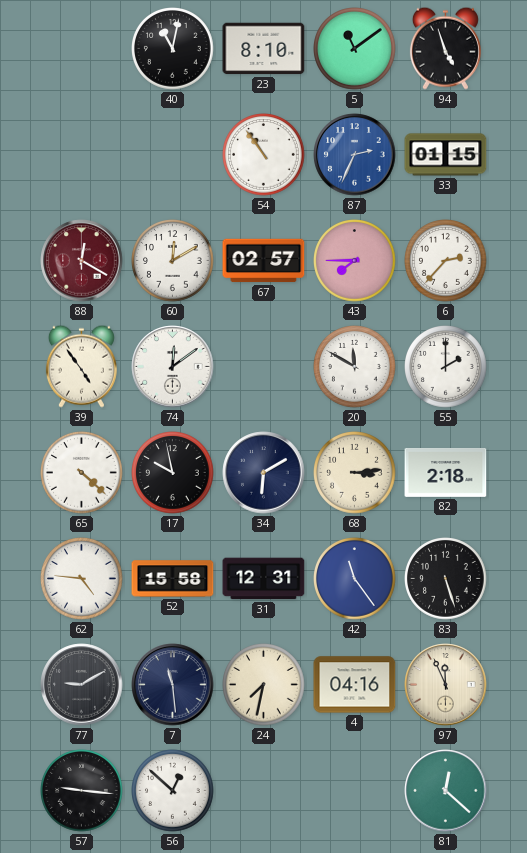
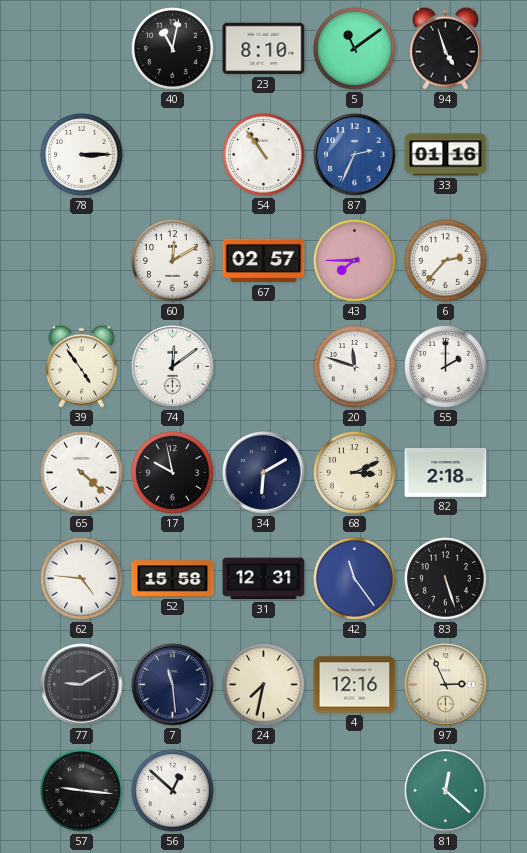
78: none -> 3:15 (82, 155)
33: 01:15 -> 01:16 (446, 155)
88: 12:20 -> none (82, 261)
20: 11:50 -> 11:48 (355, 367)
68: 3:14 -> 3:11 (355, 473)
4: 04:16 -> 12:16 (355, 685)
97: 11:56 -> 2:56 (446, 685)
